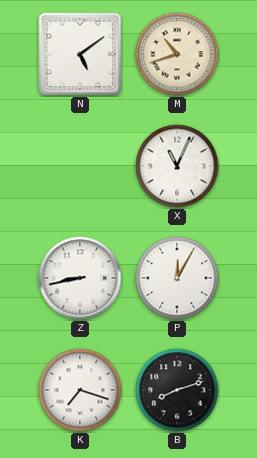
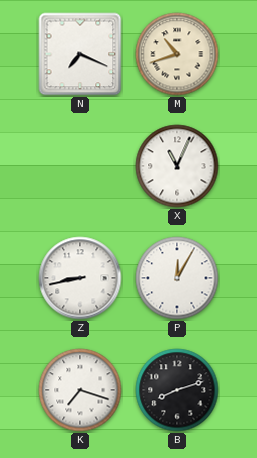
N: 5:09 -> 7:19 (80, 54)
